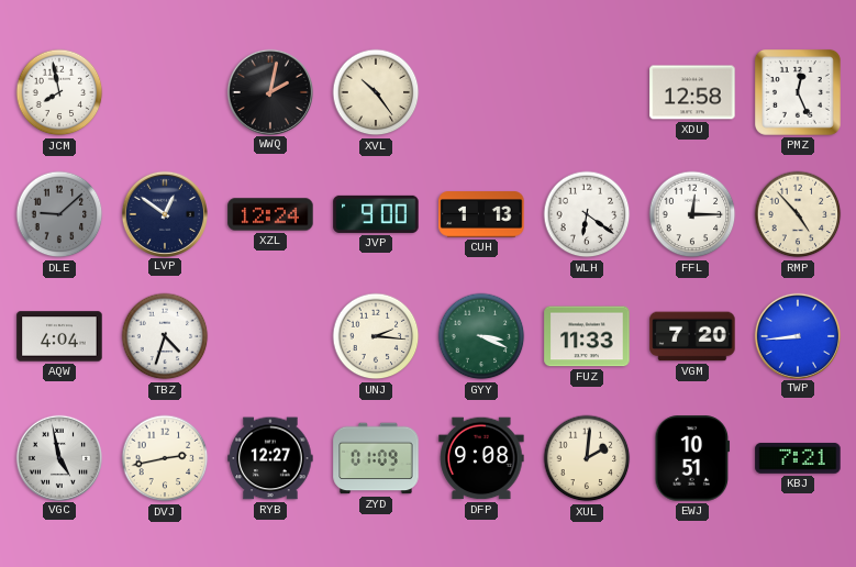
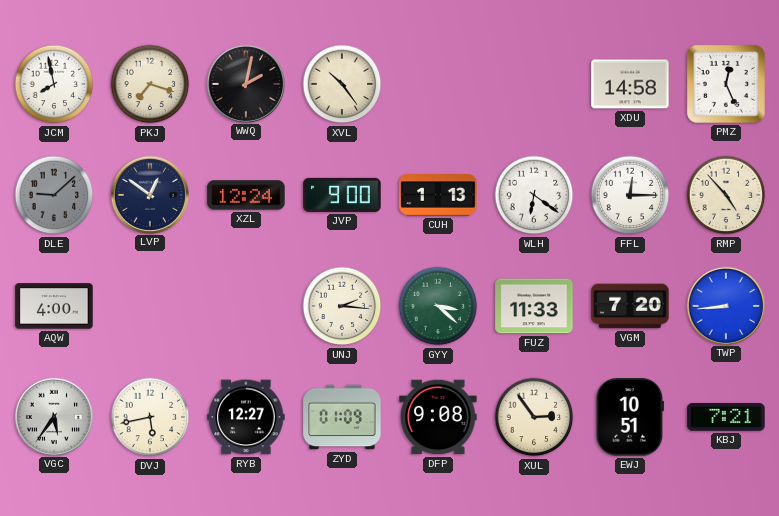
PKJ: none -> 7:18 (150, 84)
XDU: 12:58 -> 14:58 (630, 84)
AQW: 4:04 -> 4:00 (54, 306)
TBZ: 4:33 -> none (165, 336)
GYY: 3:19 -> 3:22 (438, 306)
VGC: 4:58 -> 5:36 (53, 416)
DVJ: 2:43 -> 5:43 (150, 417)
XUL: 2:01 -> 2:54 (534, 417)
